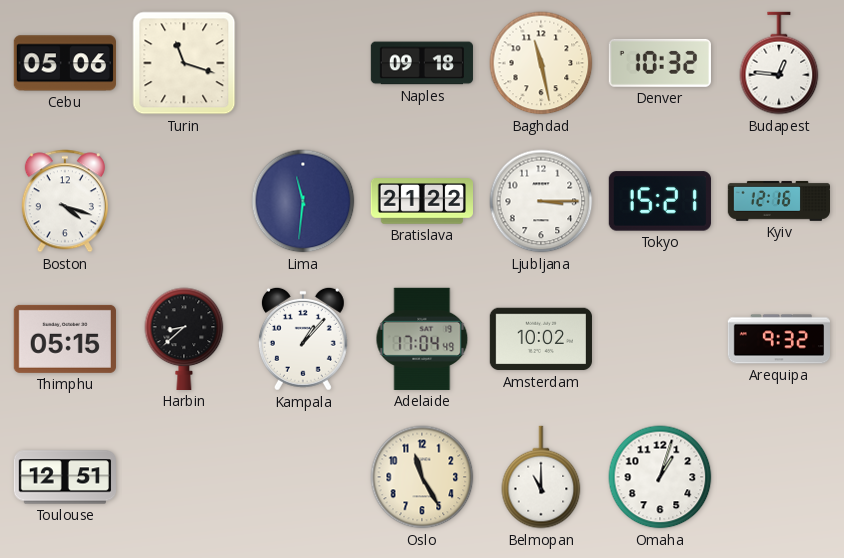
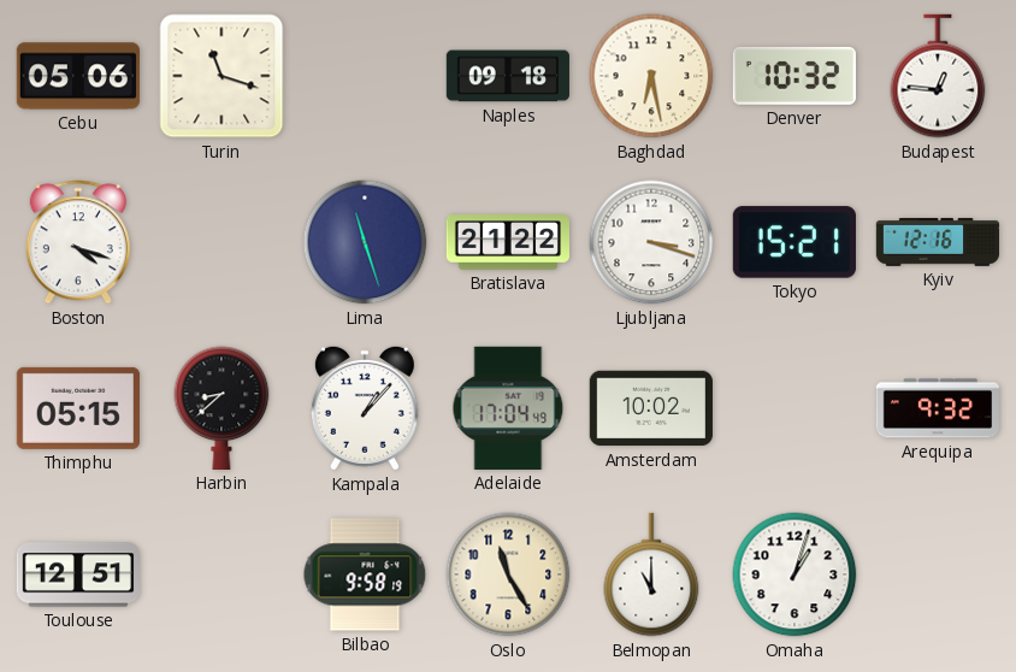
Baghdad: 11:28 -> 6:28 (651, 76)
Lima: 11:31 -> 11:27 (365, 242)
Ljubljana: 3:15 -> 3:18 (651, 242)
Bilbao: none -> 9:58 (365, 574)
